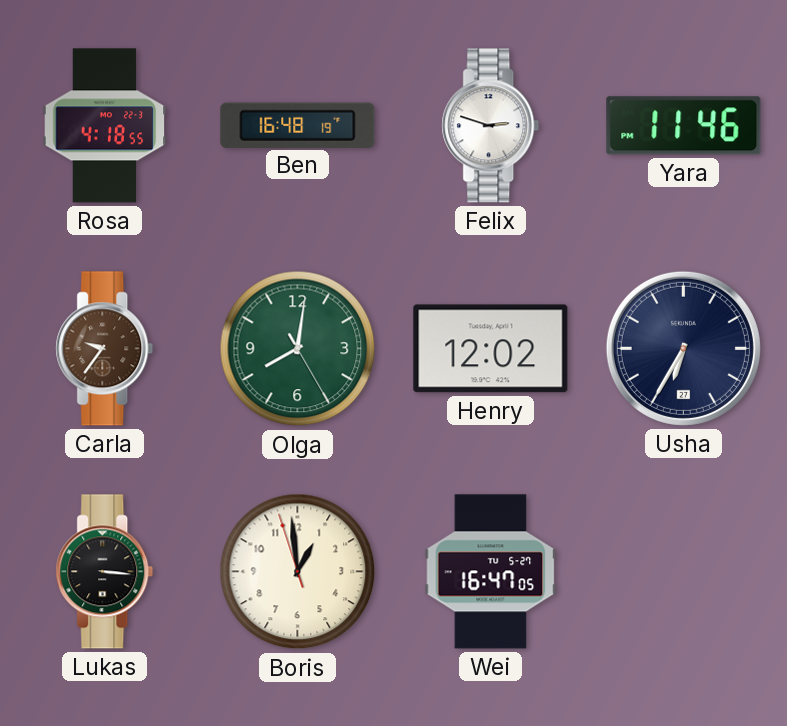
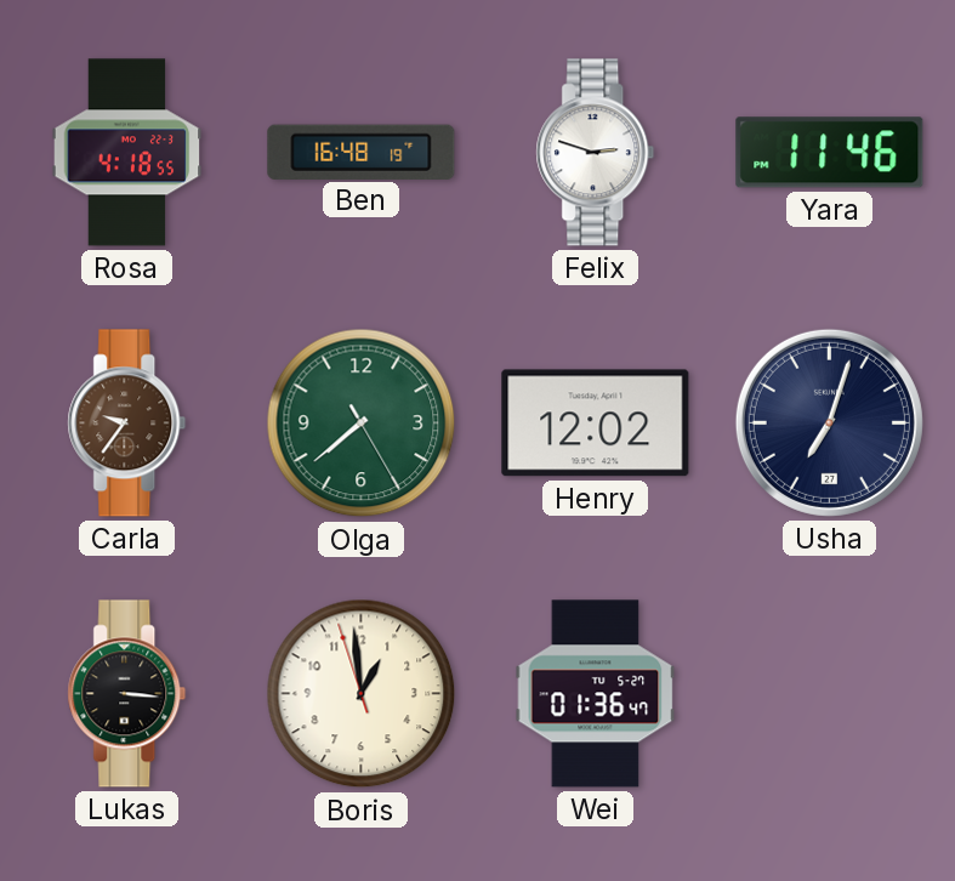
Olga: 8:01 -> 7:38 (362, 424)
Usha: 6:35 -> 7:03 (829, 422)
Wei: 16:47 -> 01:36 (596, 694)
